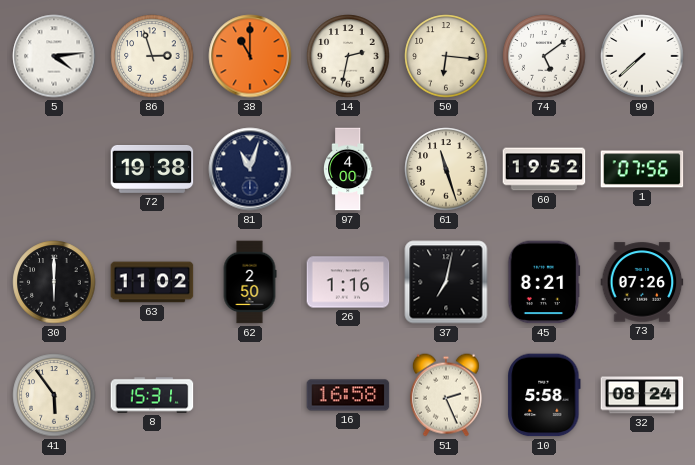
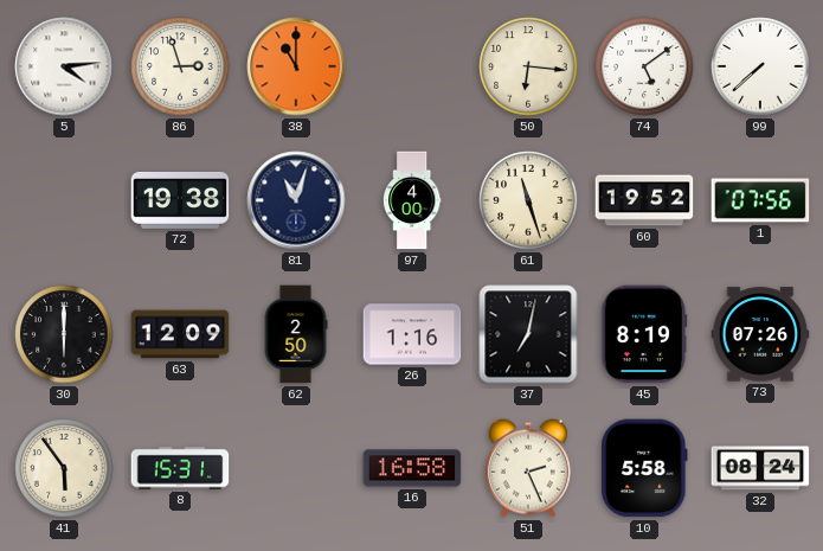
14: 2:32 -> none (348, 56)
63: 11:02 -> 12:09 (180, 334)
45: 8:21 -> 8:19 (644, 334)
